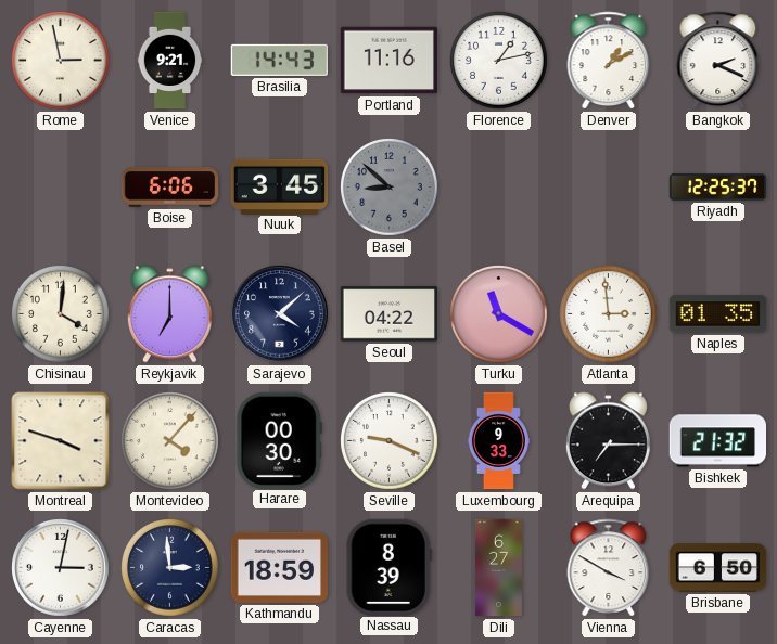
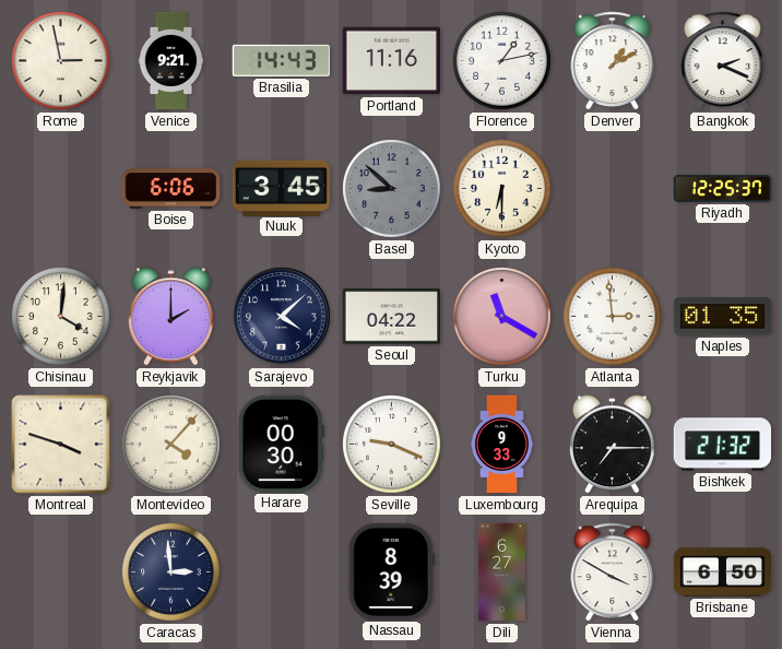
Kyoto: none -> 6:30 (502, 189)
Reykjavik: 7:00 -> 2:00 (170, 317)
Cayenne: 3:02 -> none (61, 568)
Kathmandu: 18:59 -> none (280, 567)
